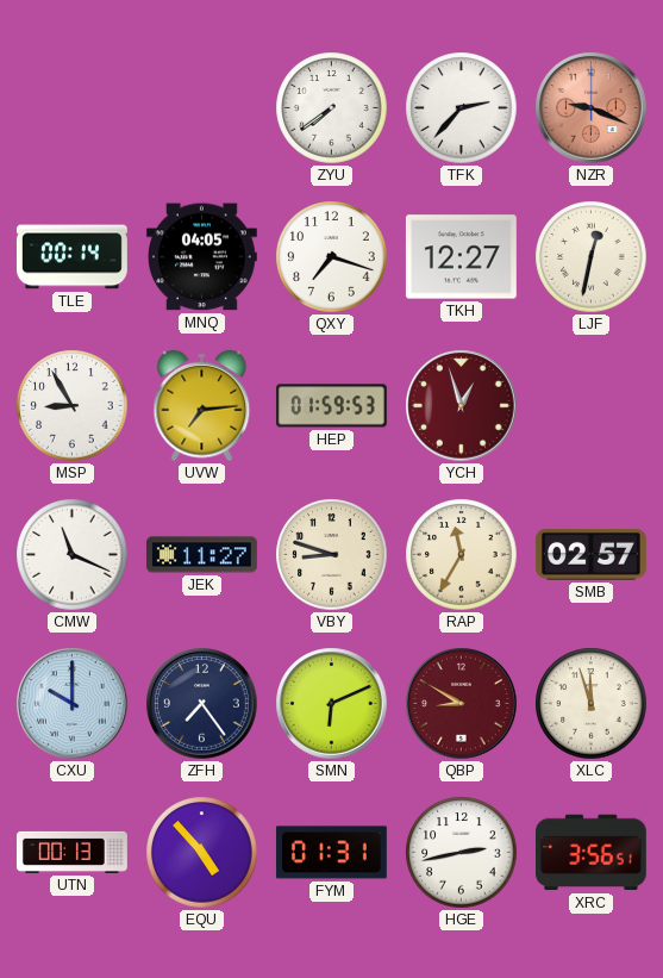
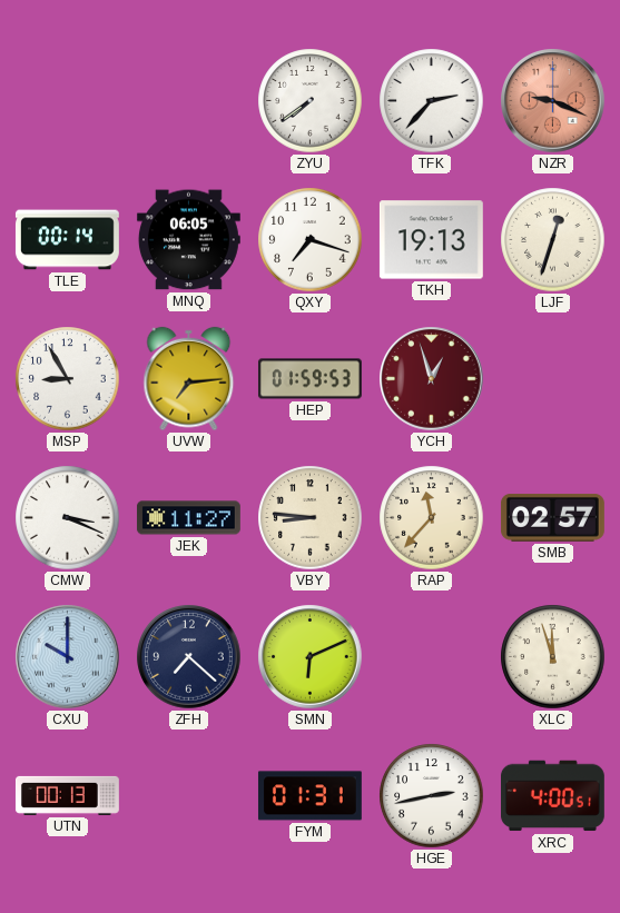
MNQ: 04:05 -> 06:05 (188, 240)
TKH: 12:27 -> 19:13 (431, 240)
LJF: 12:32 -> 12:33 (553, 240)
CMW: 11:19 -> 3:19 (68, 518)
VBY: 8:48 -> 8:46 (311, 518)
RAP: 11:35 -> 11:37 (432, 518)
ZFH: 7:24 -> 7:22 (189, 657)
QBP: 8:50 -> none (462, 704)
EQU: 4:53 -> none (202, 853)
XRC: 3:56 -> 4:00 (552, 796)
